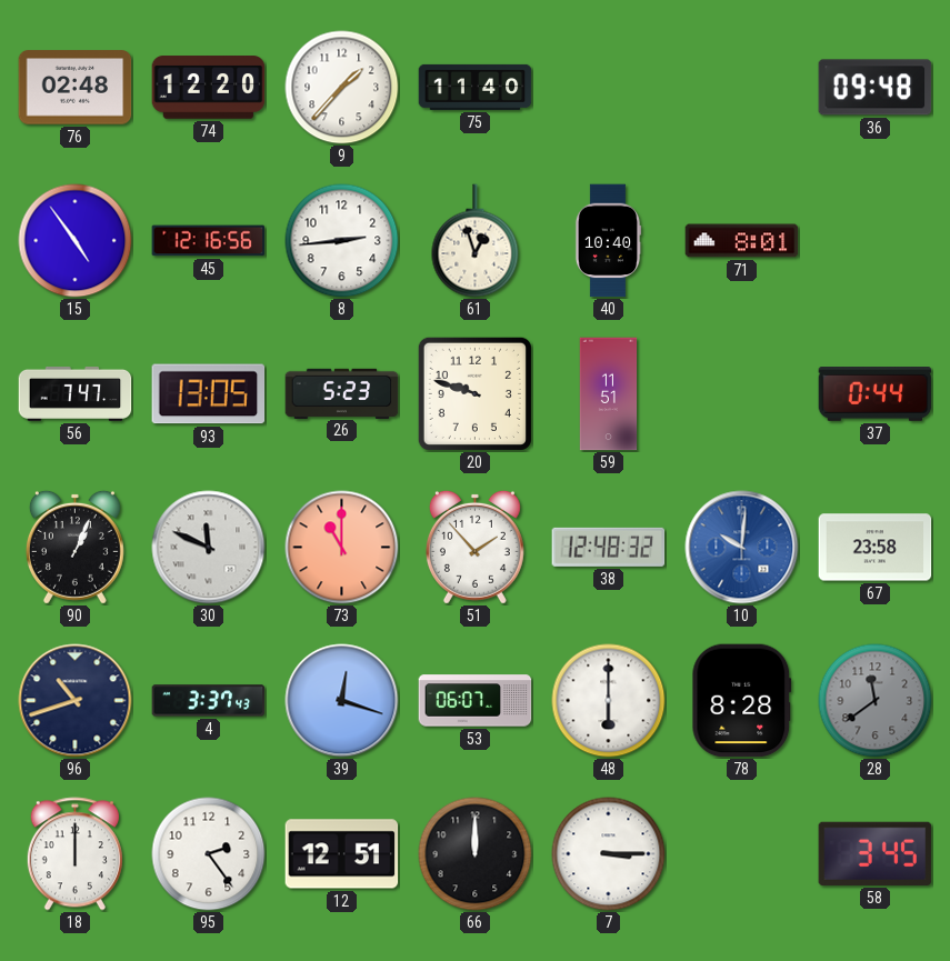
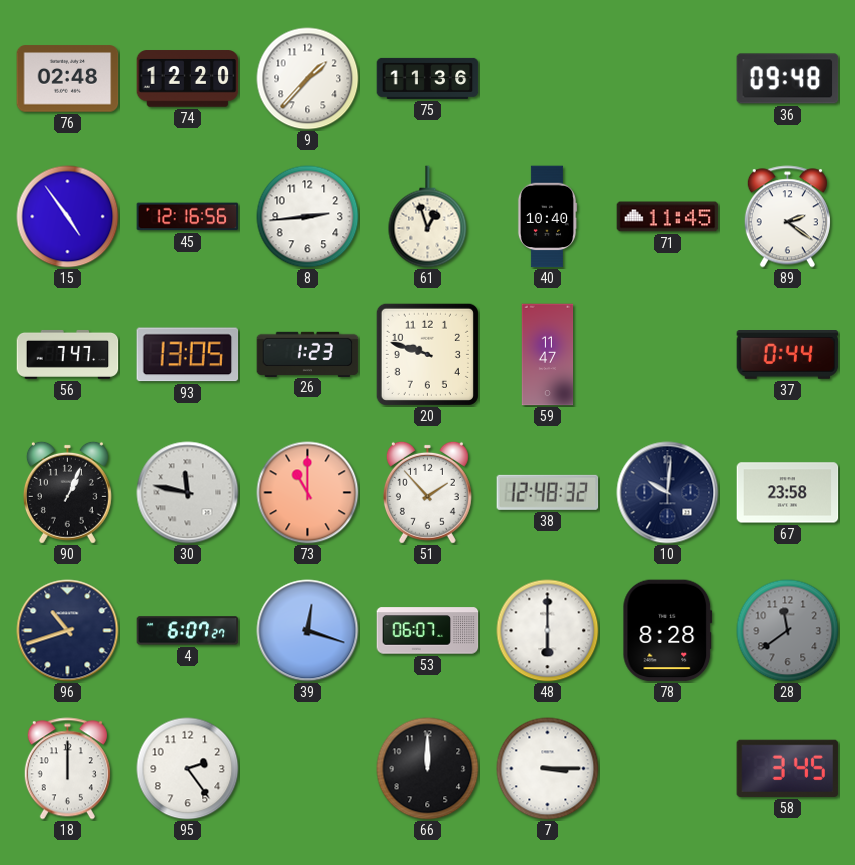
75: 11:40 -> 11:36 (428, 78)
71: 8:01 -> 11:45 (668, 217)
89: none -> 2:21 (787, 217)
26: 5:23 -> 1:23 (308, 354)
59: 11:51 -> 11:47 (548, 355)
30: 11:49 -> 11:47 (188, 493)
10 dial: blue -> navy (668, 493)
4: 3:37 -> 6:07 (188, 631)
12: 12:51 -> none (342, 854)
